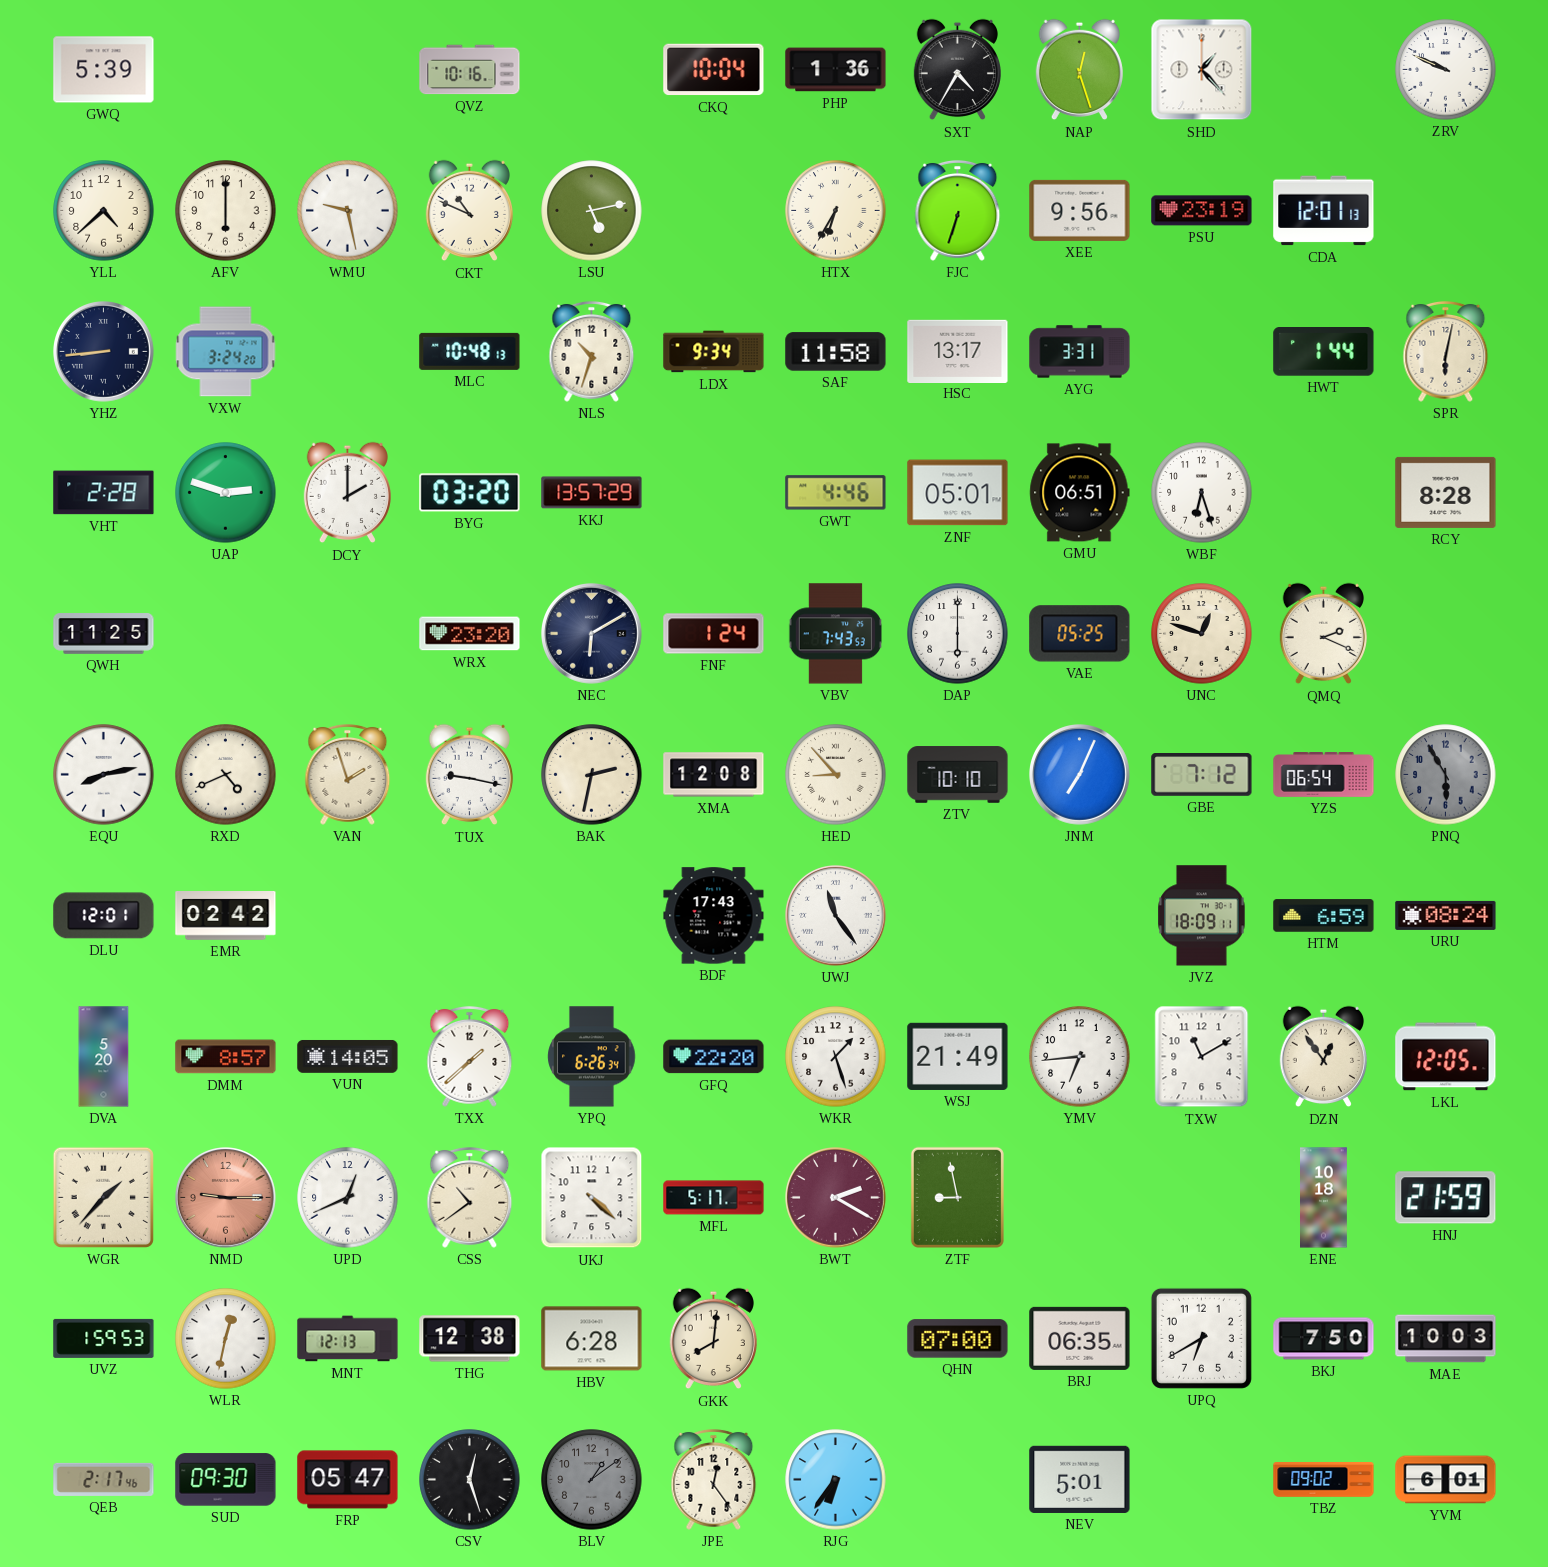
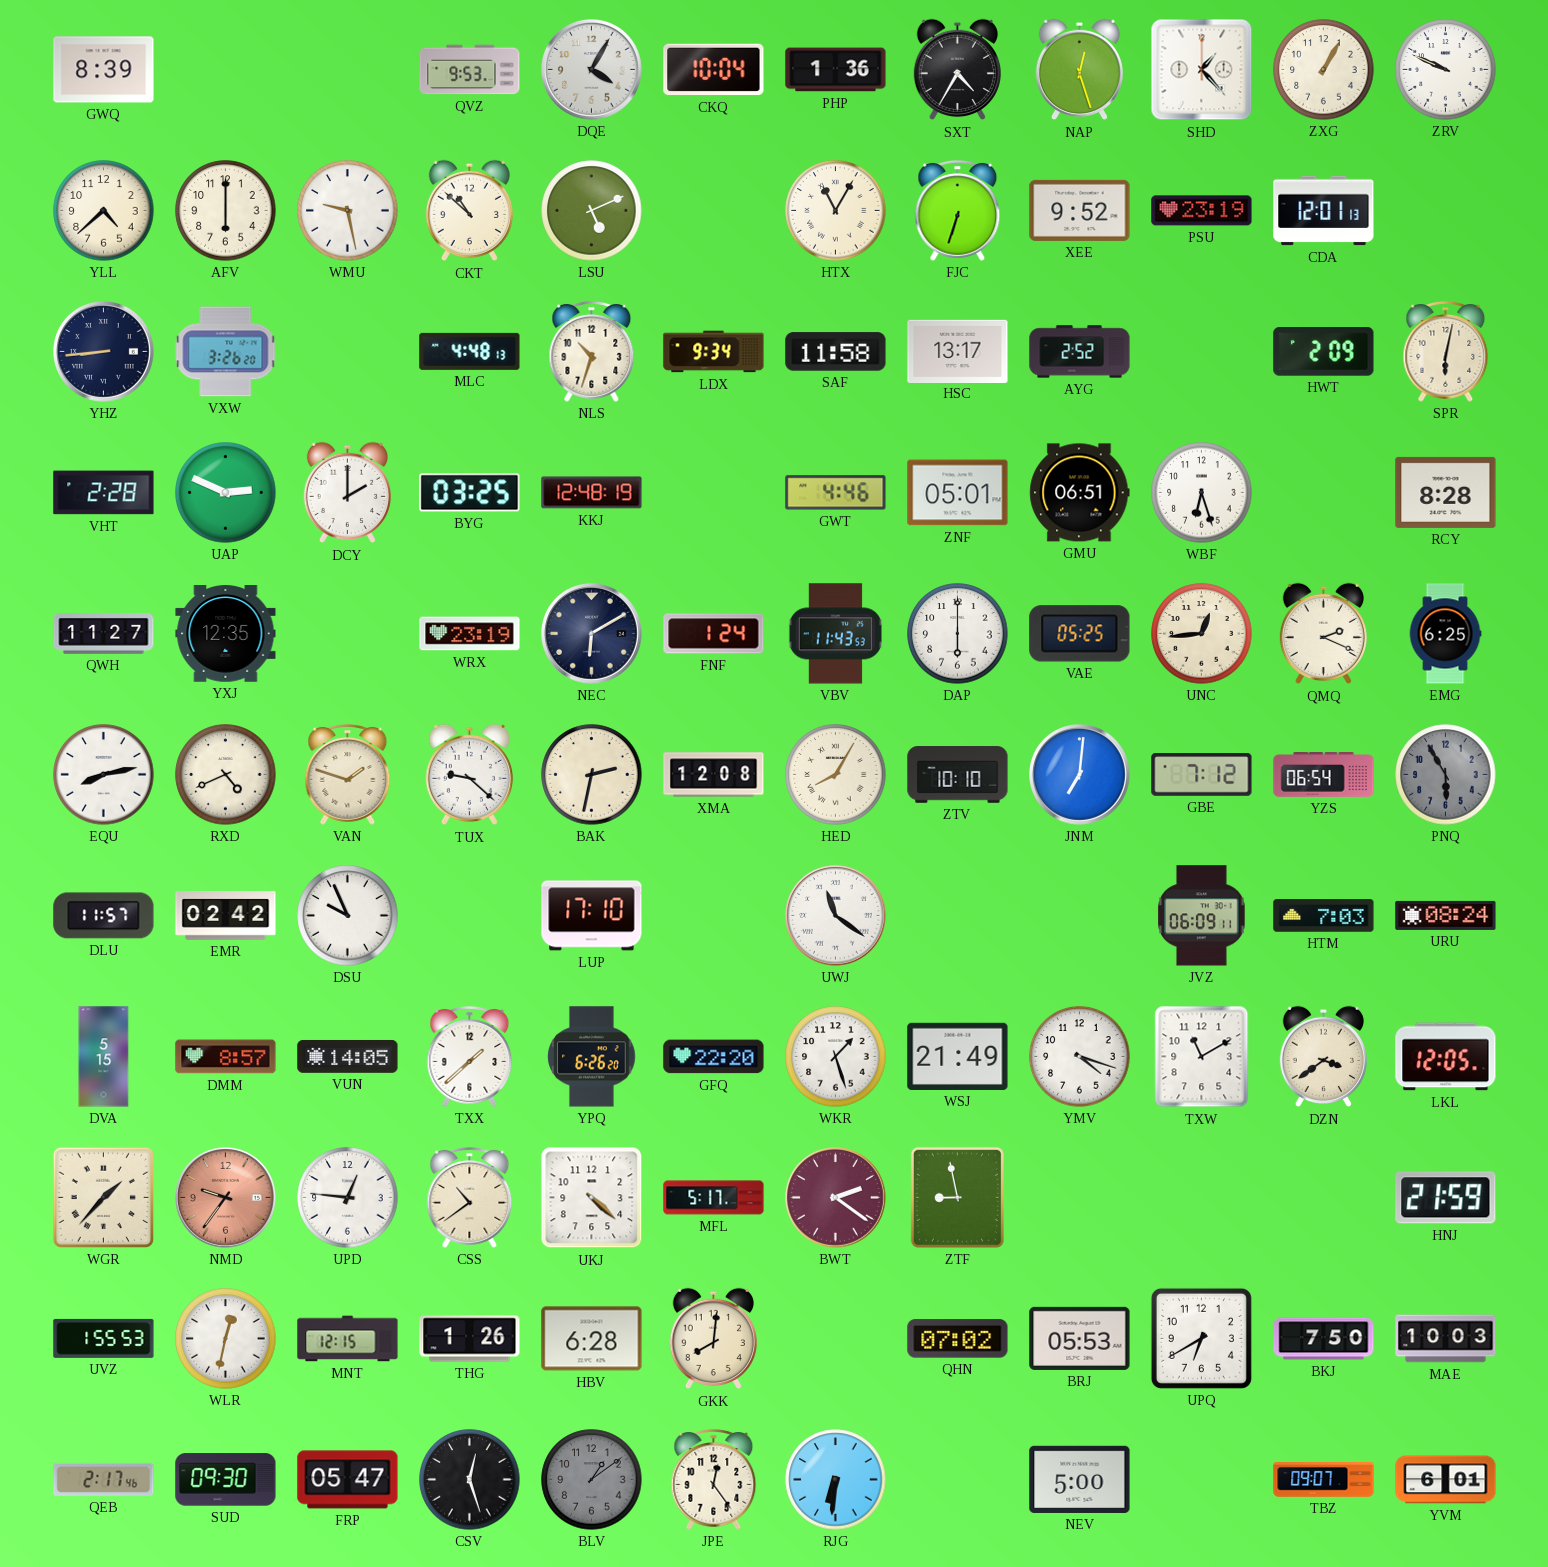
GWQ: 5:39 -> 8:39 (104, 70)
QVZ: 10:16 -> 9:53 (470, 70)
DQE: none -> 4:05 (592, 70)
ZXG: none -> 1:05 (1324, 70)
CKT: 10:49 -> 10:52 (469, 211)
LSU: 5:13 -> 5:11 (592, 211)
HTX: 6:35 -> 11:05 (836, 211)
XEE: 9:56 -> 9:52 (1080, 210)
VXW: 3:24 -> 3:26 (226, 352)
MLC: 10:48 -> 4:48 (470, 351)
AYG: 3:31 -> 2:52 (1080, 352)
HWT: 1:44 -> 2:09 (1324, 352)
UAP: 2:48 -> 2:49 (226, 493)
BYG: 03:20 -> 03:25 (470, 493)
KKJ: 13:57 -> 12:48 (592, 493)
QWH: 11:25 -> 11:27 (104, 634)
YXJ: none -> 12:35 (226, 634)
WRX: 23:20 -> 23:19 (470, 634)
VBV: 7:43 -> 11:43 (835, 634)
UNC: 12:48 -> 12:44 (1202, 634)
EMG: none -> 6:25 (1445, 634)
VAN: 1:57 -> 1:48 (348, 775)
TUX: 9:17 -> 9:22 (469, 775)
HED: 8:53 -> 8:05 (836, 775)
JNM: 7:04 -> 7:01 (1080, 775)
DLU: 12:01 -> 11:57 (104, 916)
DSU: none -> 9:56 (348, 916)
LUP: none -> 17:10 (592, 916)
BDF: 17:43 -> none (714, 916)
UWJ: 11:24 -> 11:21 (836, 916)
JVZ: 18:09 -> 06:09 (1202, 916)
HTM: 6:59 -> 7:03 (1324, 916)
DVA: 5:20 -> 5:15 (104, 1057)
YPQ: 6:26:34 -> 6:26:20 (592, 1057)
YMV: 6:44 -> 4:18 (1080, 1057)
DZN: 12:54 -> 3:39 (1323, 1057)
NMD: 9:15 -> 9:36 (226, 1198)
UPD: 12:41 -> 12:46 (348, 1198)
BWT: 2:20 -> 2:21 (836, 1198)
ENE: 10:18 -> none (1324, 1198)
UVZ: 1:59 -> 1:55 (104, 1338)
MNT: 12:13 -> 12:15 (348, 1339)
THG: 12:38 -> 1:26 (470, 1339)
QHN: 07:00 -> 07:02 (958, 1339)
BRJ: 06:35 -> 05:53 (1080, 1338)
RJG: 6:36 -> 6:31 (836, 1480)
NEV: 5:01 -> 5:00 (1080, 1479)
TBZ: 09:02 -> 09:07 (1324, 1480)
